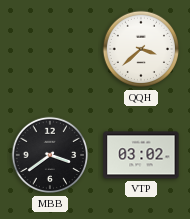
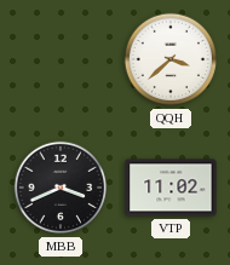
MBB: 3:39 -> 3:41 (61, 188)
VTP: 03:02 -> 11:02 (171, 188)
